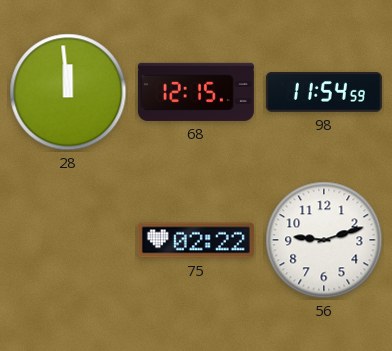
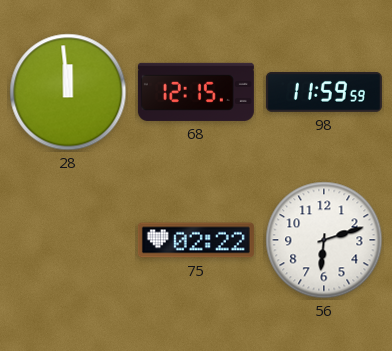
98: 11:54 -> 11:59 (324, 92)
56: 9:12 -> 6:12 (324, 240)
